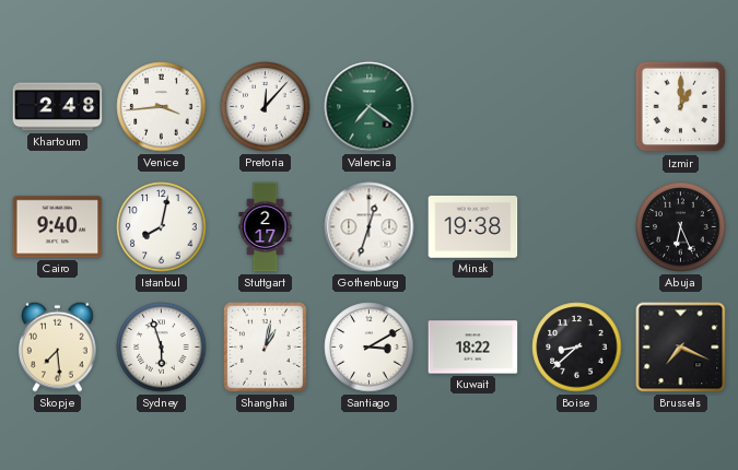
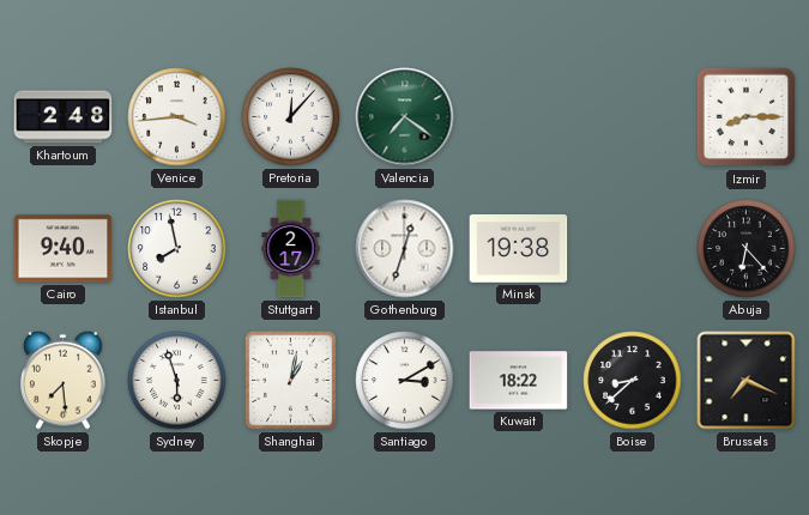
Izmir: 1:00 -> 8:15 (747, 117)
Istanbul: 8:02 -> 7:58 (177, 249)
Abuja: 6:26 -> 6:23 (747, 249)
